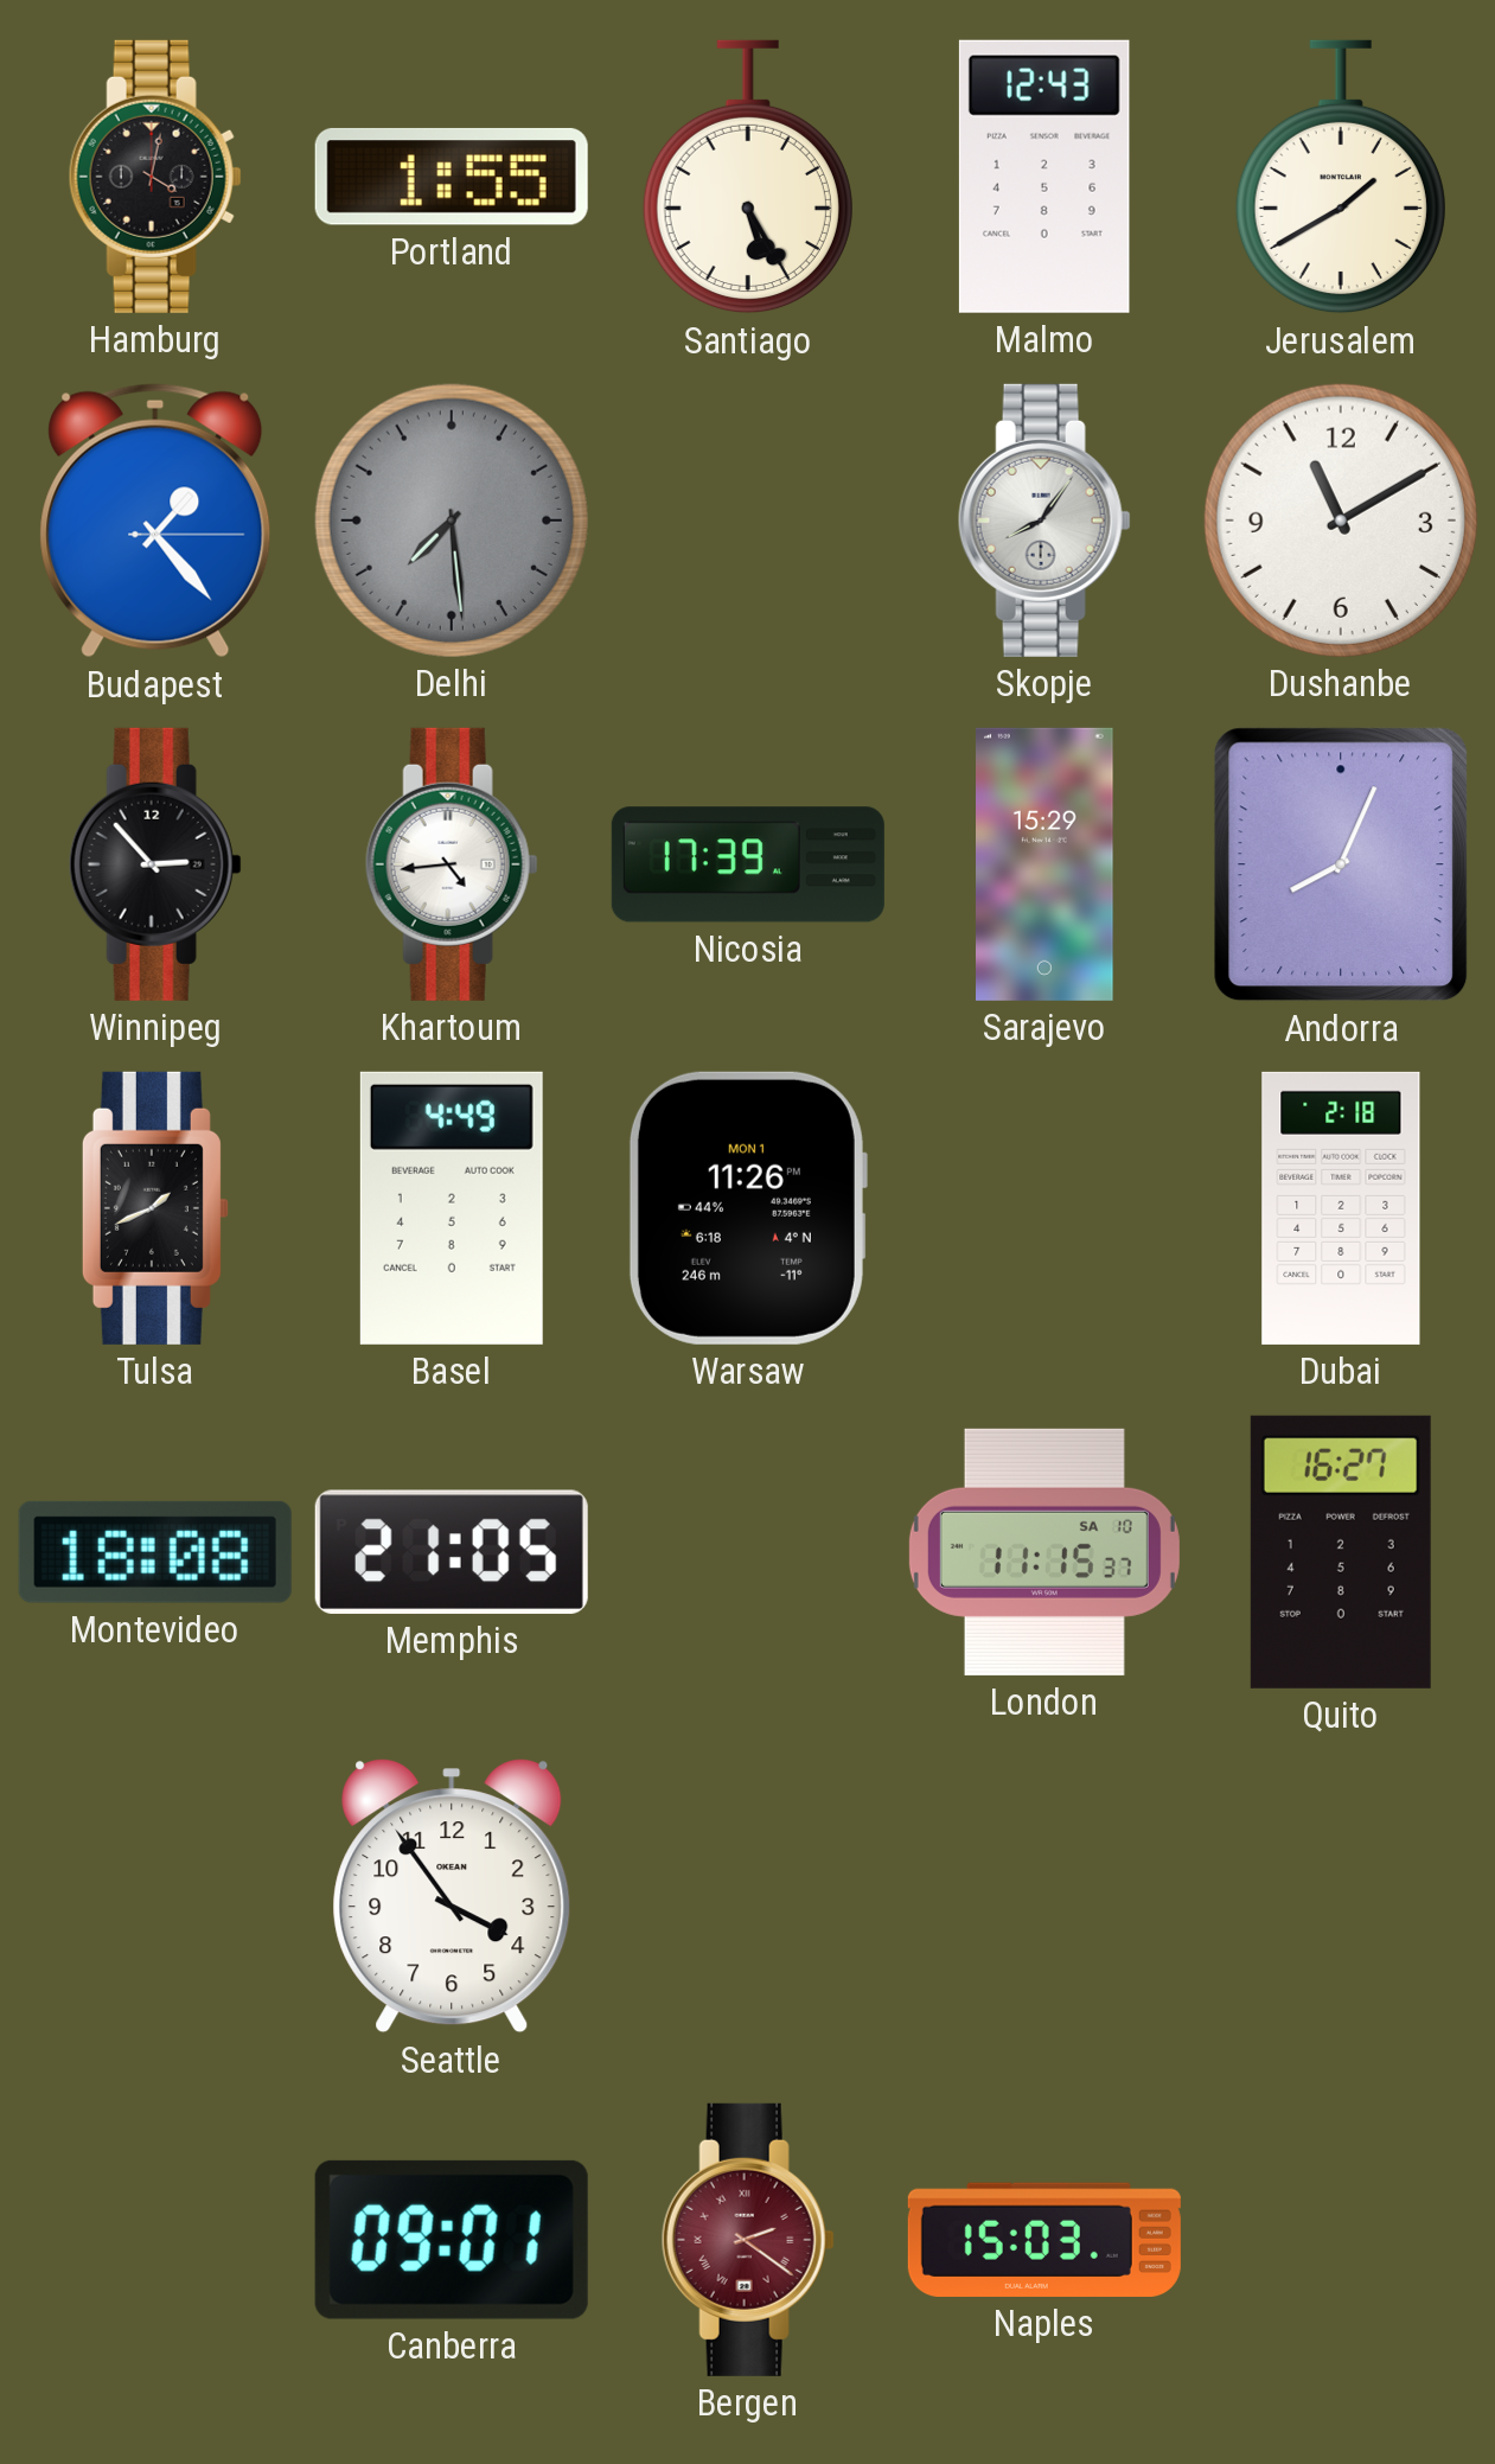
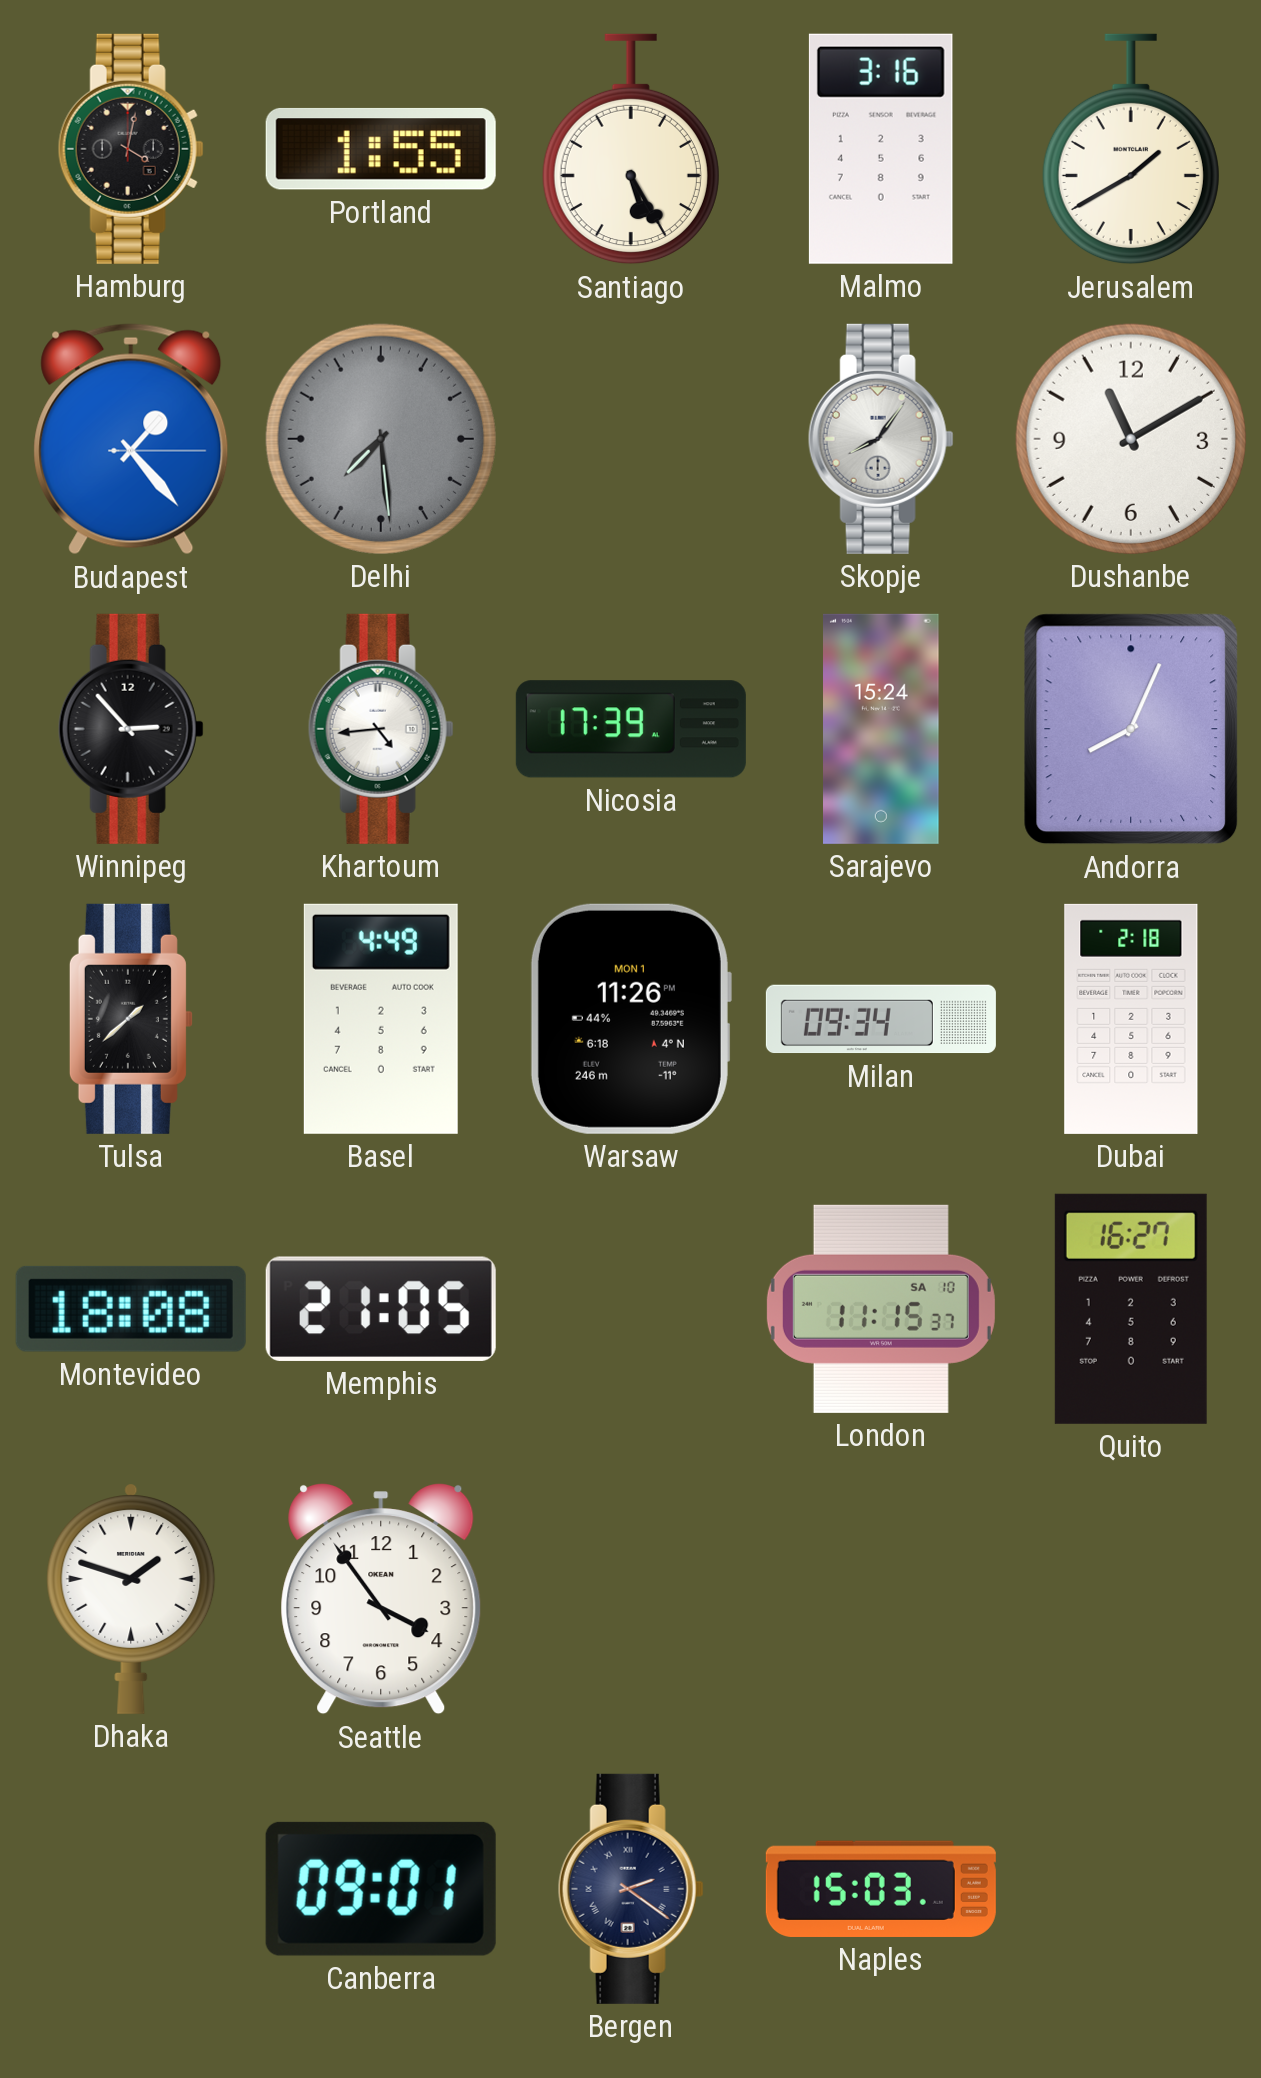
Malmo: 12:43 -> 3:16 (881, 149)
Sarajevo: 15:29 -> 15:24 (882, 729)
Tulsa: 1:41 -> 1:38 (131, 1019)
Milan: none -> 09:34 (881, 1019)
Dhaka: none -> 1:48 (131, 1599)
Bergen dial: burgundy -> navy (631, 1889)
